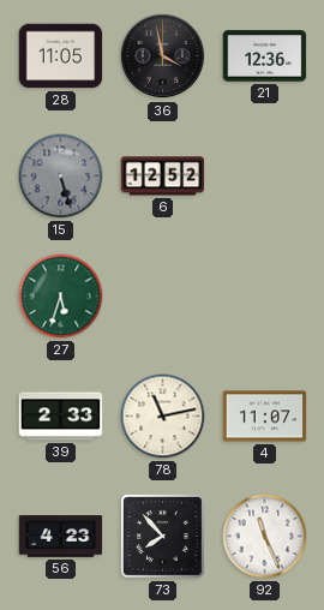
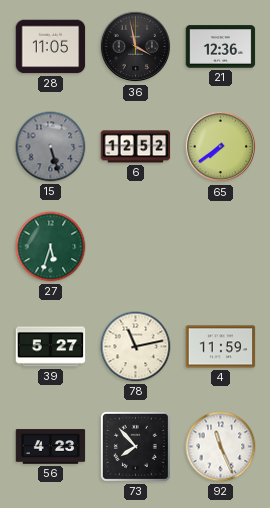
65: none -> 7:39 (221, 147)
39: 2:33 -> 5:27 (51, 347)
4: 11:07 -> 11:59 (221, 347)
